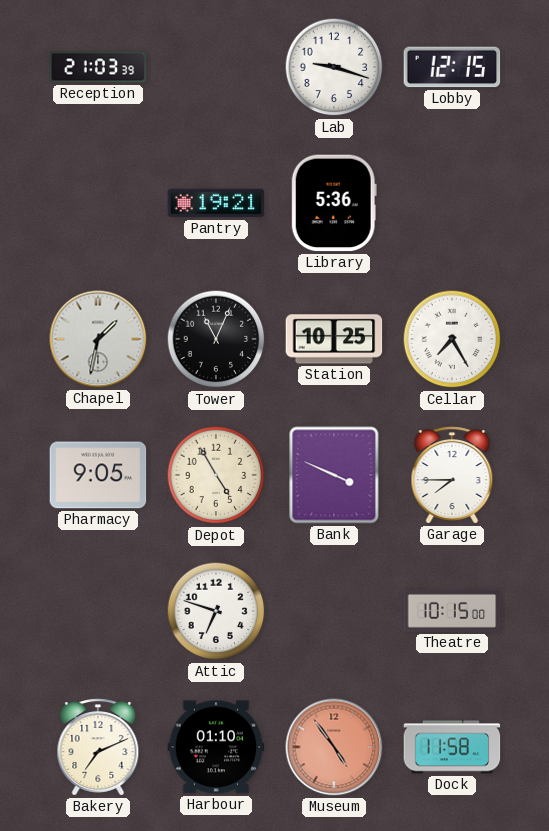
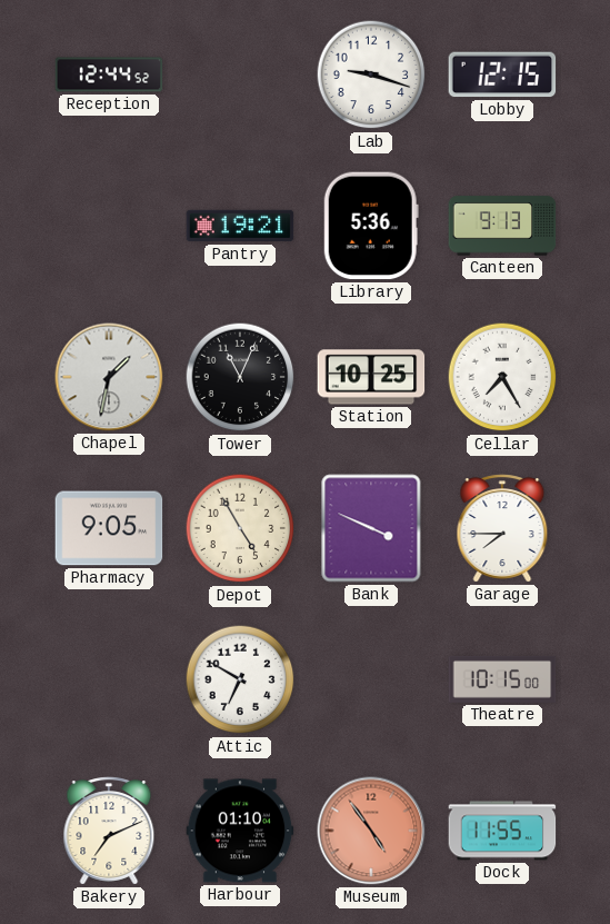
Reception: 21:03 -> 12:44 (109, 74)
Canteen: none -> 9:13 (502, 226)
Attic: 6:48 -> 6:50 (240, 679)
Dock: 11:58 -> 11:55 (502, 831)
